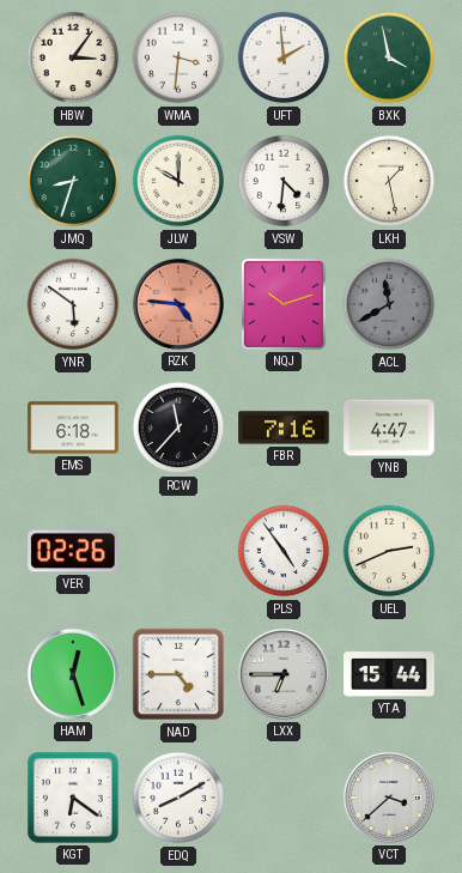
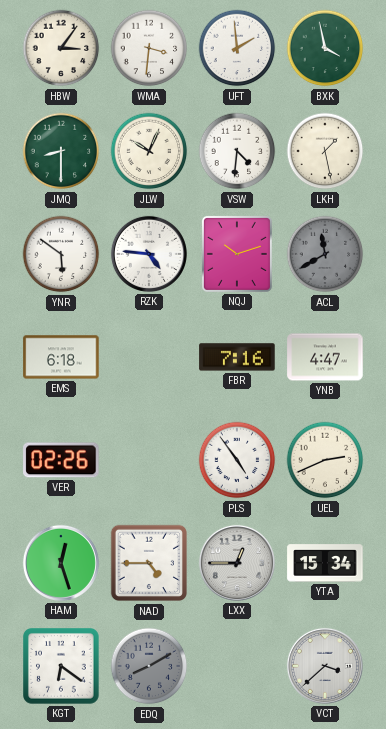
JMQ: 8:33 -> 8:30 (61, 151)
JLW: 10:00 -> 10:04 (149, 151)
RZK dial: salmon -> white (149, 254)
RCW: 11:37 -> none (178, 428)
LXX: 6:45 -> 12:45 (237, 563)
YTA: 15:44 -> 15:34 (325, 563)
EDQ dial: white -> grey (149, 666)
